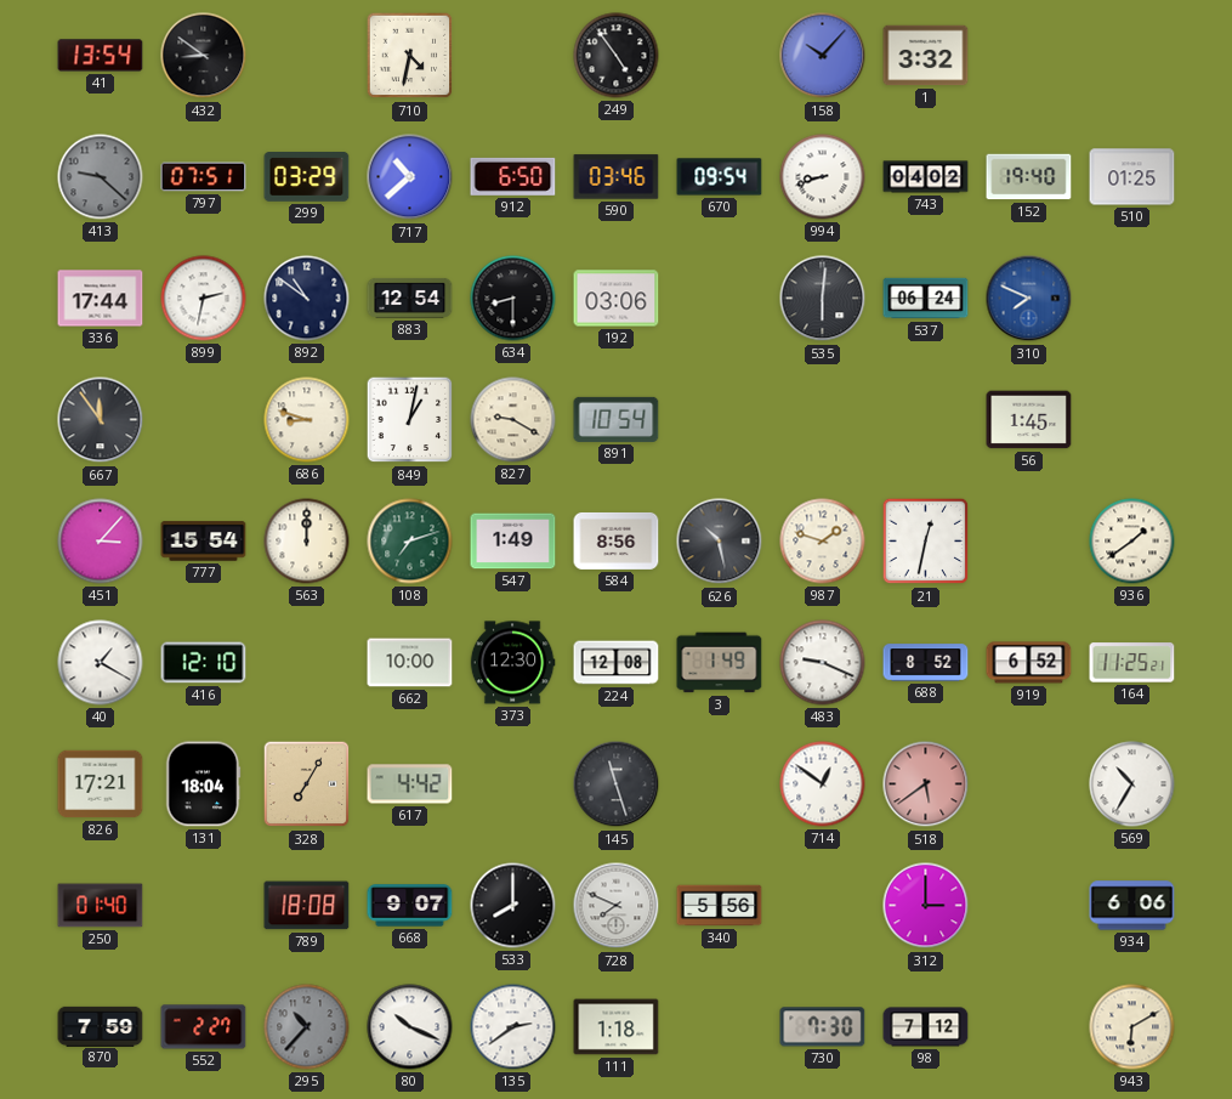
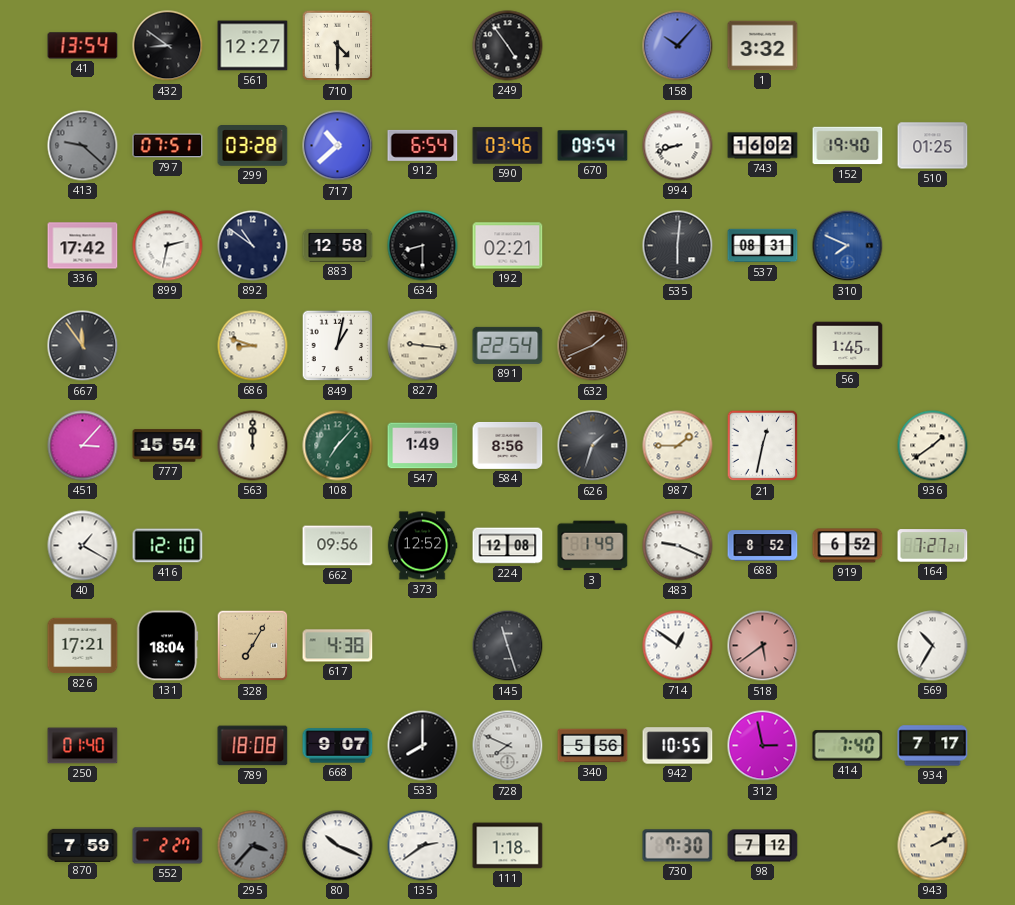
561: none -> 12:27 (253, 46)
710: 4:32 -> 4:30 (338, 46)
299: 03:29 -> 03:28 (253, 146)
912: 6:50 -> 6:54 (423, 145)
743: 04:02 -> 16:02 (763, 146)
336: 17:44 -> 17:42 (83, 246)
883: 12:54 -> 12:58 (338, 245)
192: 03:06 -> 02:21 (508, 246)
537: 06:24 -> 08:31 (763, 246)
827: 9:20 -> 9:16 (423, 346)
891: 10:54 -> 22:54 (508, 345)
632: none -> 1:41 (593, 346)
108: 7:12 -> 7:07 (338, 446)
626: 10:28 -> 1:33 (593, 446)
987: 1:48 -> 1:45 (678, 446)
662: 10:00 -> 09:56 (338, 546)
373: 12:30 -> 12:52 (422, 546)
164: 11:25 -> 7:27 (933, 546)
617: 4:42 -> 4:38 (338, 646)
942: none -> 10:55 (678, 746)
312: 3:00 -> 2:58 (763, 746)
414: none -> 7:40 (848, 746)
934: 6:06 -> 7:17 (933, 746)
295: 10:37 -> 3:37 (253, 846)
943: 6:10 -> 2:10 (933, 846)
